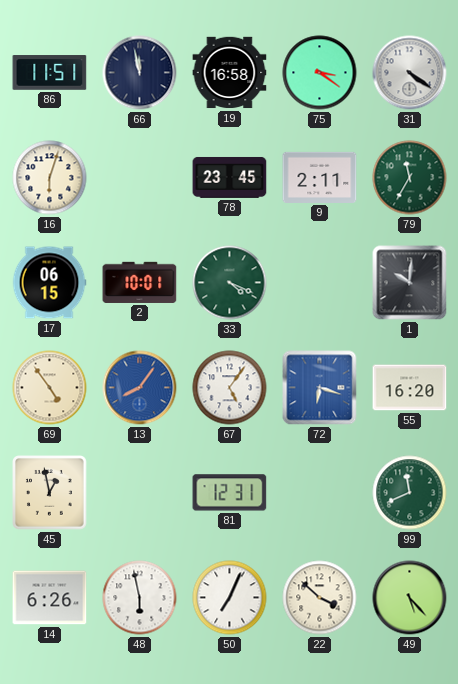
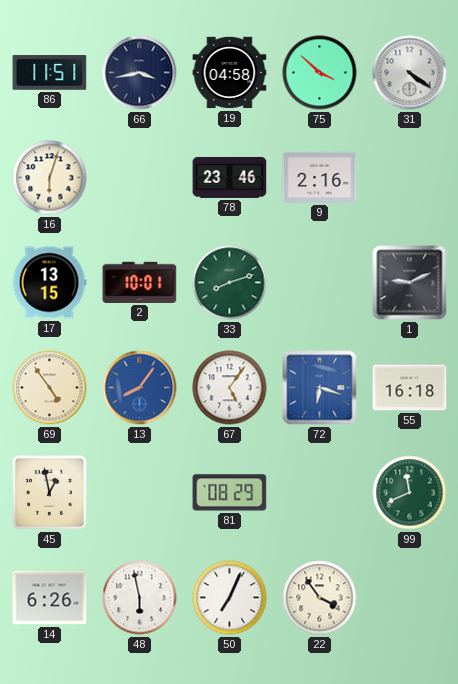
66: 11:58 -> 3:43 (140, 73)
19: 16:58 -> 04:58 (230, 73)
75: 3:21 -> 3:52 (320, 73)
78: 23:45 -> 23:46 (230, 177)
9: 2:11 -> 2:16 (320, 177)
79: 11:35 -> none (410, 178)
17: 06:15 -> 13:15 (49, 283)
33: 4:19 -> 8:12 (230, 283)
1: 10:01 -> 9:11 (410, 283)
55: 16:20 -> 16:18 (410, 388)
81: 12:31 -> 08:29 (230, 493)
22: 3:52 -> 3:54 (320, 598)
49: 5:23 -> none (410, 598)
